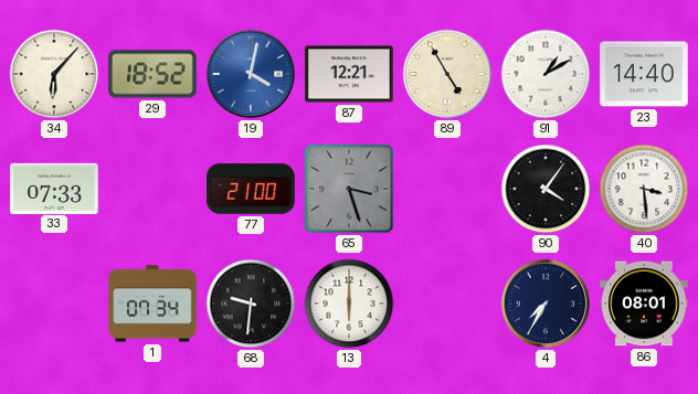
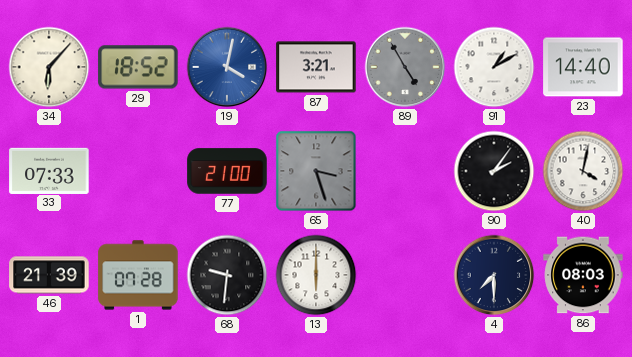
87: 12:21 -> 3:21 (316, 67)
89 dial: cream -> grey (405, 67)
90: 4:06 -> 2:06 (494, 171)
40: 3:29 -> 4:02 (583, 171)
46: none -> 21:39 (49, 275)
1: 07:34 -> 07:28 (138, 275)
4: 7:35 -> 7:30 (494, 275)
86: 08:01 -> 08:03 (583, 275)
